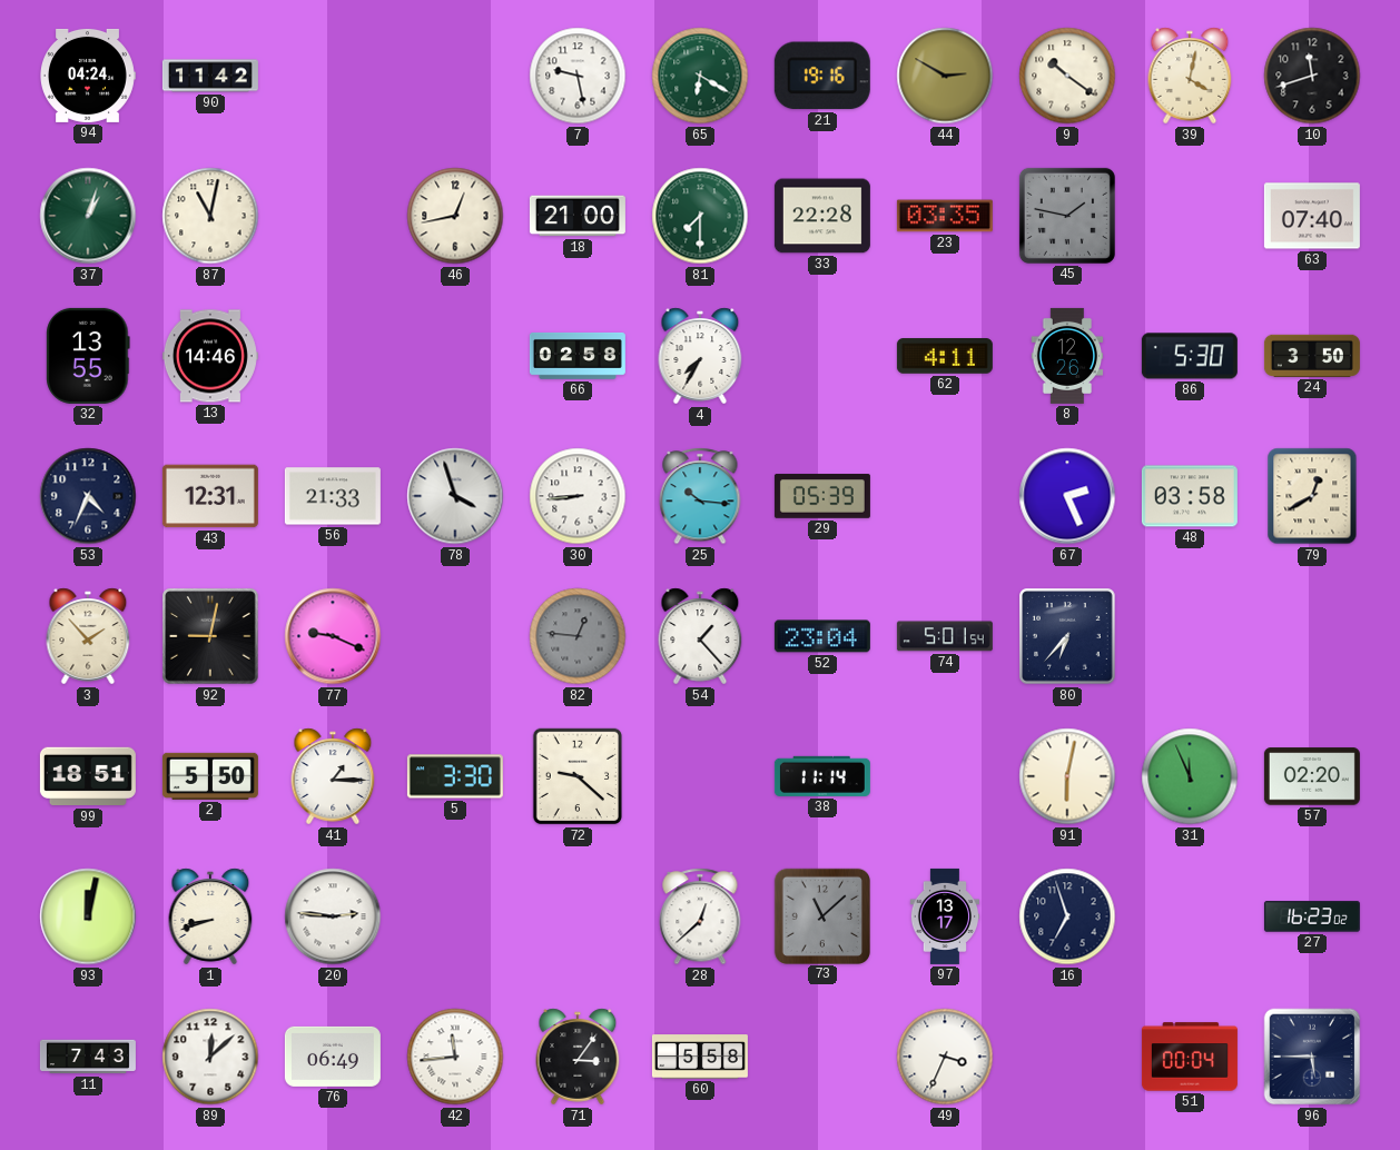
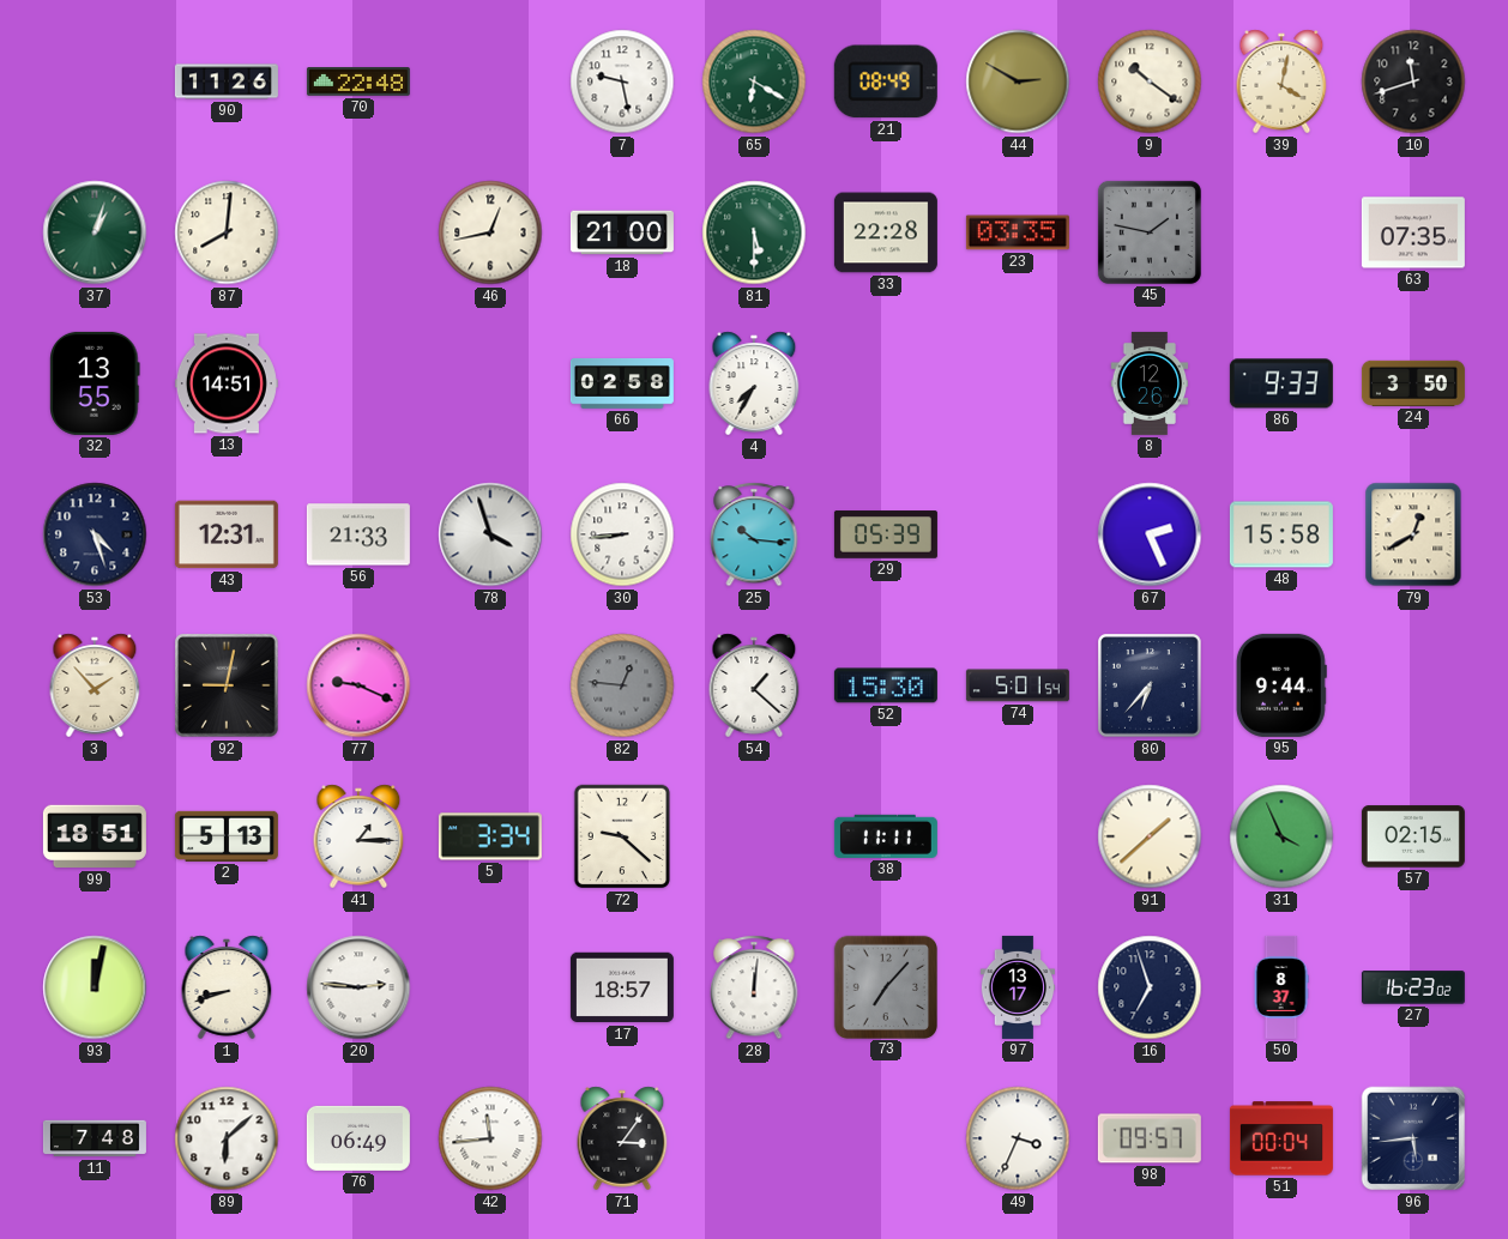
94: 04:24 -> none (88, 76)
90: 11:42 -> 11:26 (227, 81)
70: none -> 22:48 (358, 81)
21: 19:16 -> 08:49 (886, 81)
87: 11:02 -> 8:01 (227, 232)
81: 7:30 -> 5:30 (754, 232)
63: 07:40 -> 07:35 (1413, 232)
13: 14:46 -> 14:51 (227, 383)
62: 4:11 -> none (945, 356)
86: 5:30 -> 9:33 (1281, 383)
53: 4:34 -> 4:27 (95, 534)
48: 03:58 -> 15:58 (1281, 534)
54: 1:23 -> 1:22 (754, 685)
52: 23:04 -> 15:30 (886, 685)
95: none -> 9:44 (1281, 685)
2: 5:50 -> 5:13 (227, 836)
5: 3:30 -> 3:34 (490, 836)
38: 11:14 -> 11:11 (886, 836)
91: 6:02 -> 1:38 (1150, 836)
31: 11:56 -> 3:56 (1281, 836)
57: 02:20 -> 02:15 (1413, 836)
17: none -> 18:57 (622, 987)
28: 12:38 -> 12:01 (754, 987)
73: 11:08 -> 7:07 (885, 986)
50: none -> 8:37 (1281, 987)
11: 7:43 -> 7:48 (95, 1138)
89: 12:08 -> 6:08 (227, 1138)
60: 5:58 -> none (700, 1057)
98: none -> 09:57 (1150, 1138)
96: 5:45 -> 5:44 (1413, 1138)
